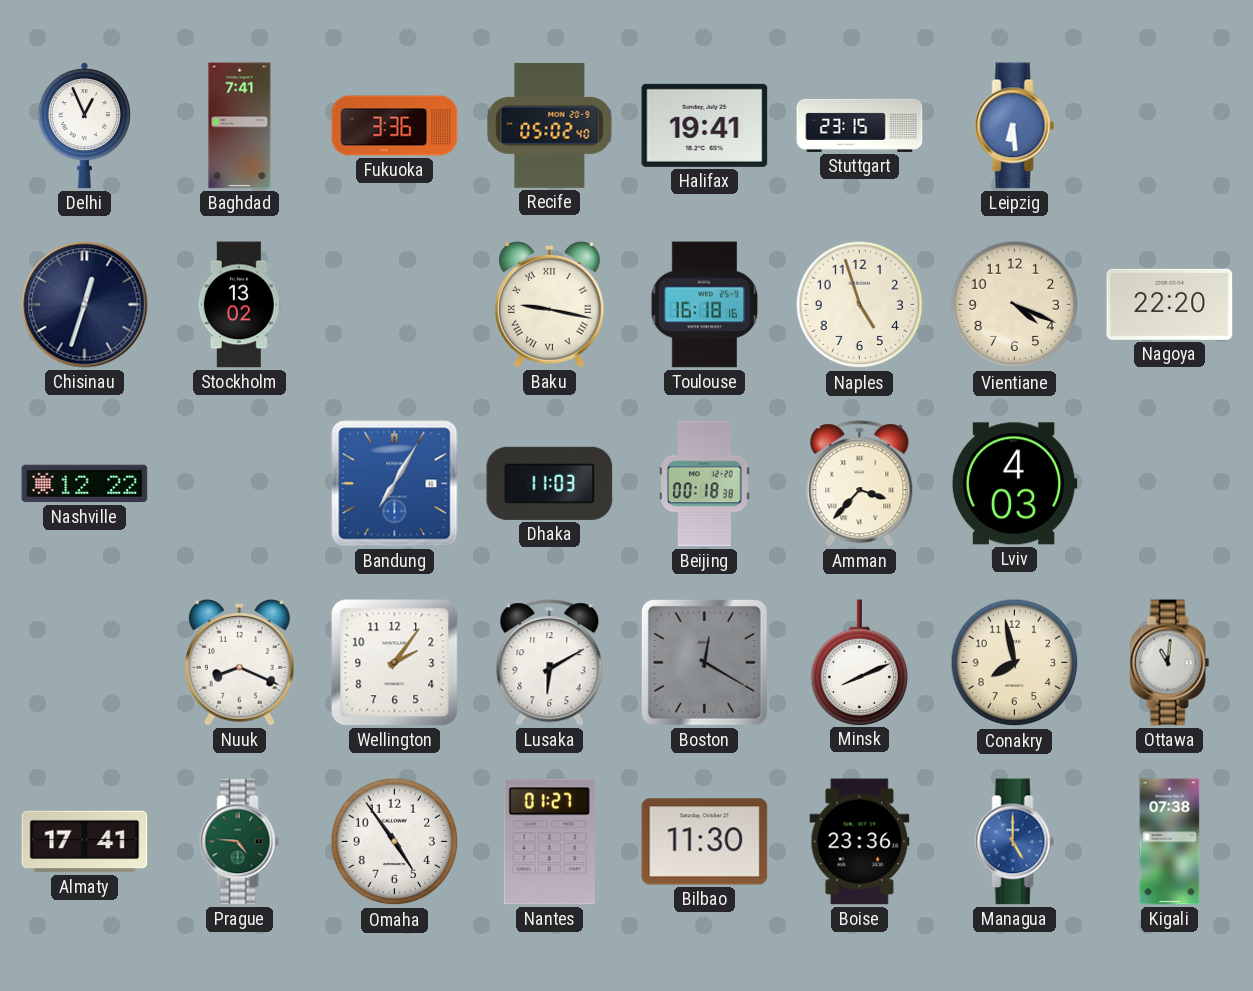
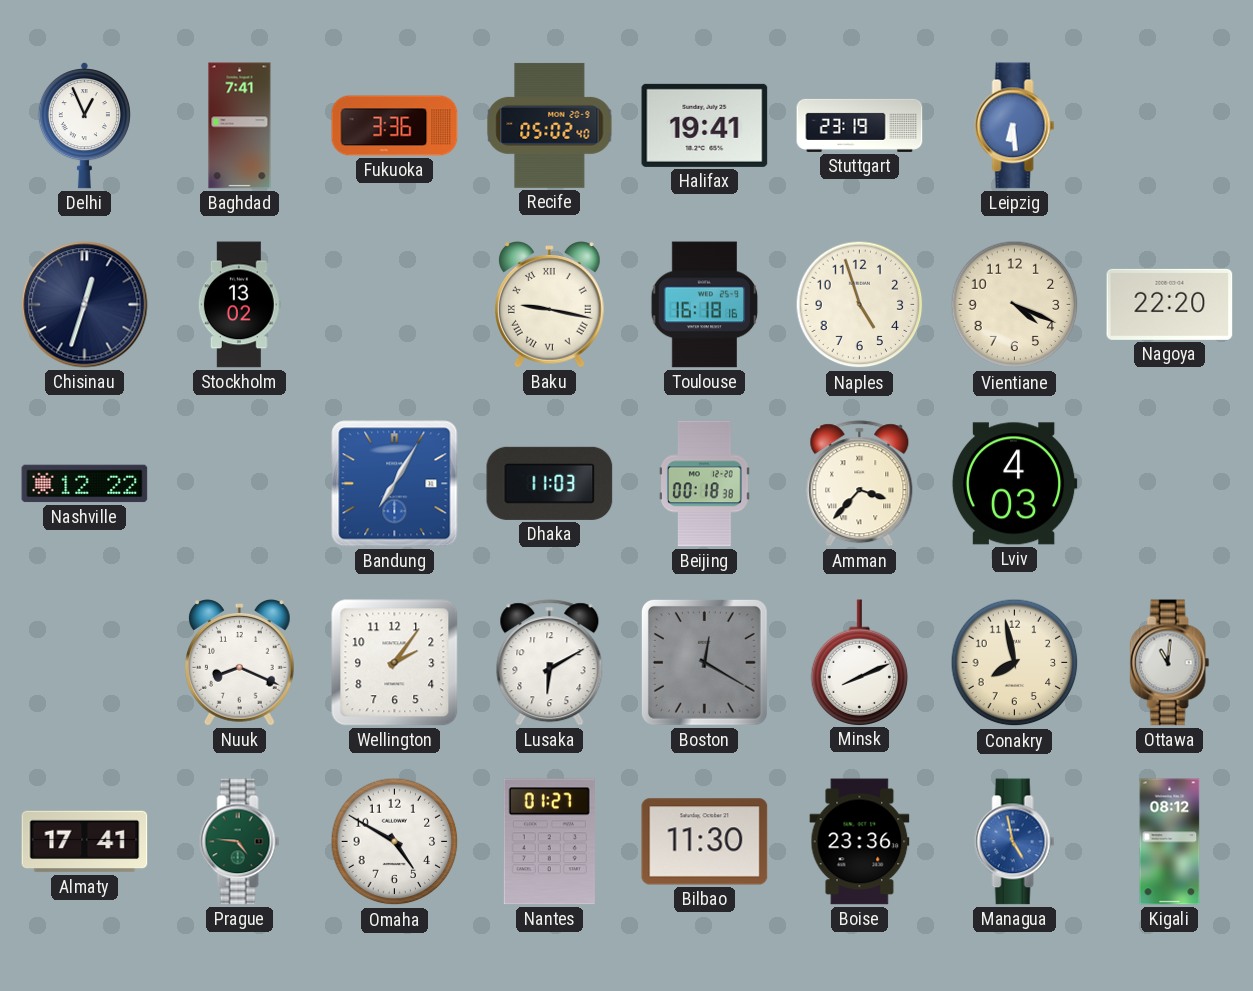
Stuttgart: 23:15 -> 23:19 (860, 125)
Omaha: 4:54 -> 4:50 (395, 842)
Managua: 5:00 -> 4:58 (1015, 842)
Kigali: 07:38 -> 08:12 (1170, 842)
